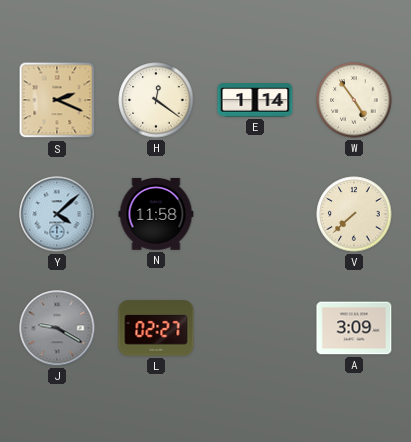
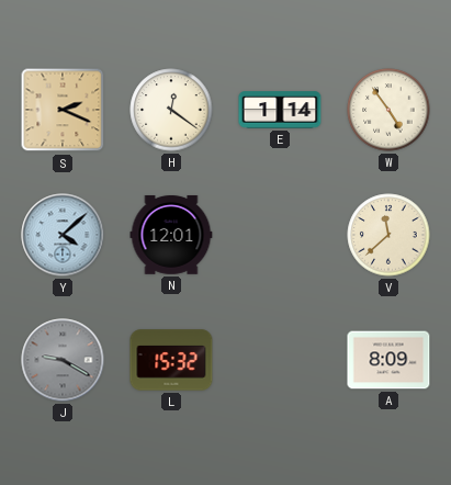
N: 11:58 -> 12:01 (171, 235)
V: 7:38 -> 11:38 (388, 235)
L: 02:27 -> 15:32 (171, 360)
A: 3:09 -> 8:09 (388, 360)
